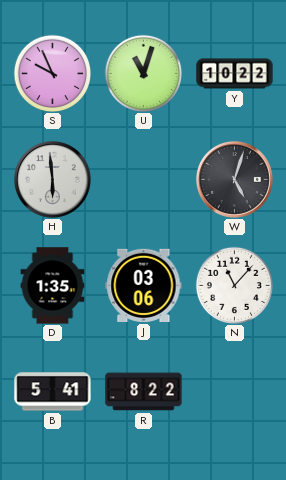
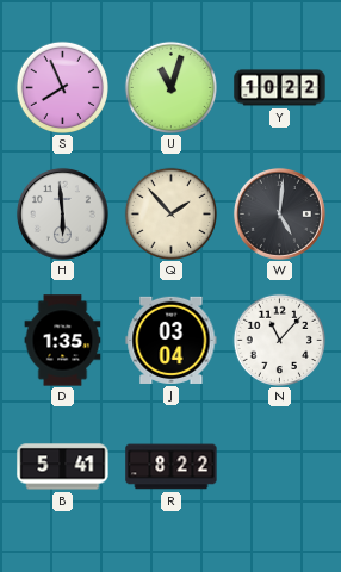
S: 9:56 -> 7:56 (62, 87)
Q: none -> 1:53 (170, 213)
W: 5:03 -> 5:01 (279, 213)
J: 03:06 -> 03:04 (172, 340)
